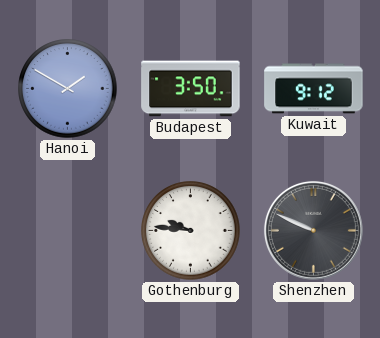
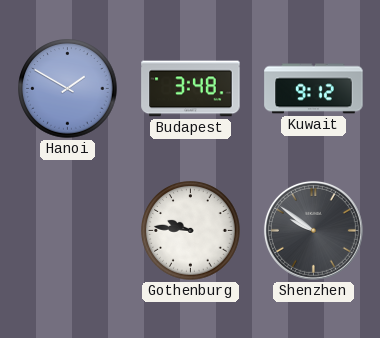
Budapest: 3:50 -> 3:48 (191, 89)
Shenzhen: 9:49 -> 9:51 (313, 230)
